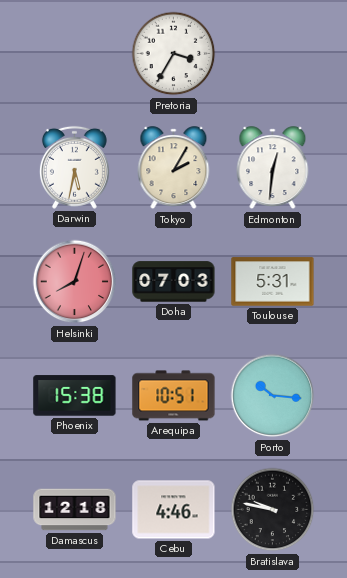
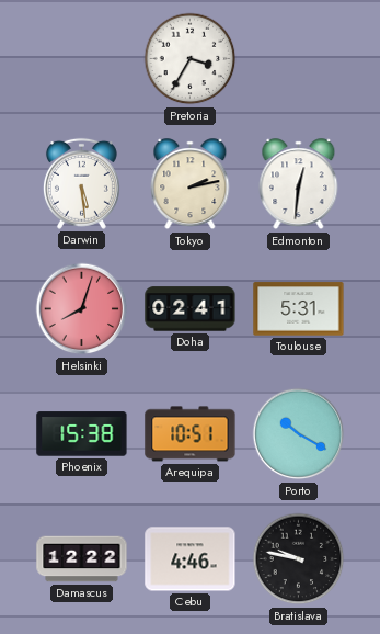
Darwin: 5:32 -> 5:29 (81, 183)
Tokyo: 2:05 -> 2:13 (191, 184)
Doha: 07:03 -> 02:41 (191, 309)
Porto: 10:16 -> 10:20 (299, 434)
Damascus: 12:18 -> 12:22 (82, 559)
